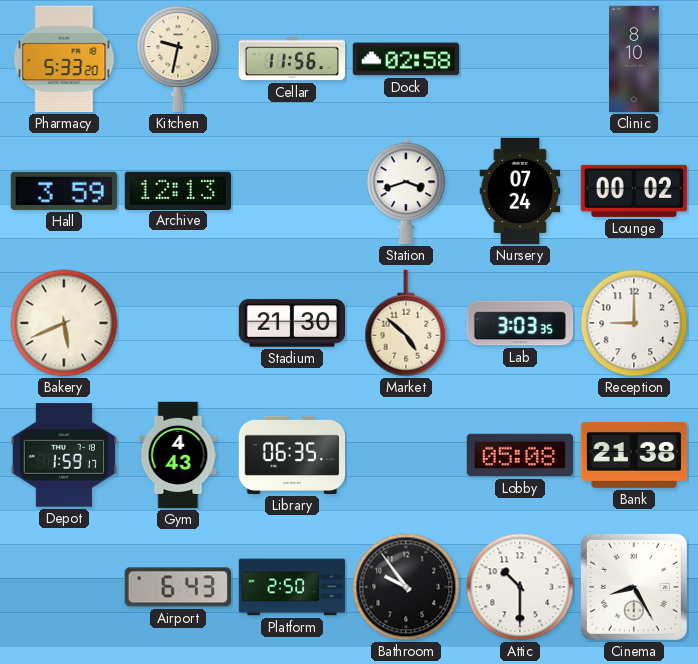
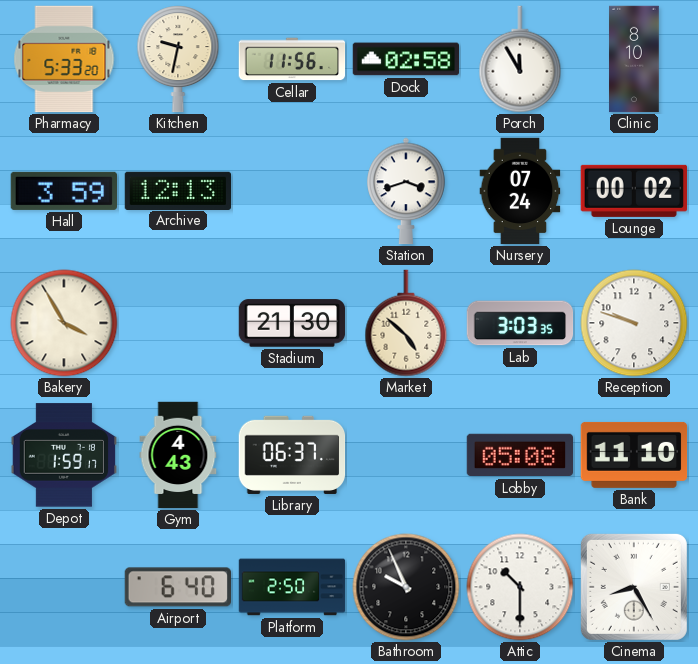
Porch: none -> 11:55 (520, 59)
Bakery: 5:41 -> 3:55 (64, 323)
Reception: 9:00 -> 9:48 (634, 323)
Library: 06:35 -> 06:37 (292, 455)
Bank: 21:38 -> 11:10 (634, 455)
Airport: 6:43 -> 6:40 (177, 587)
Bathroom: 9:54 -> 9:56 (406, 587)
